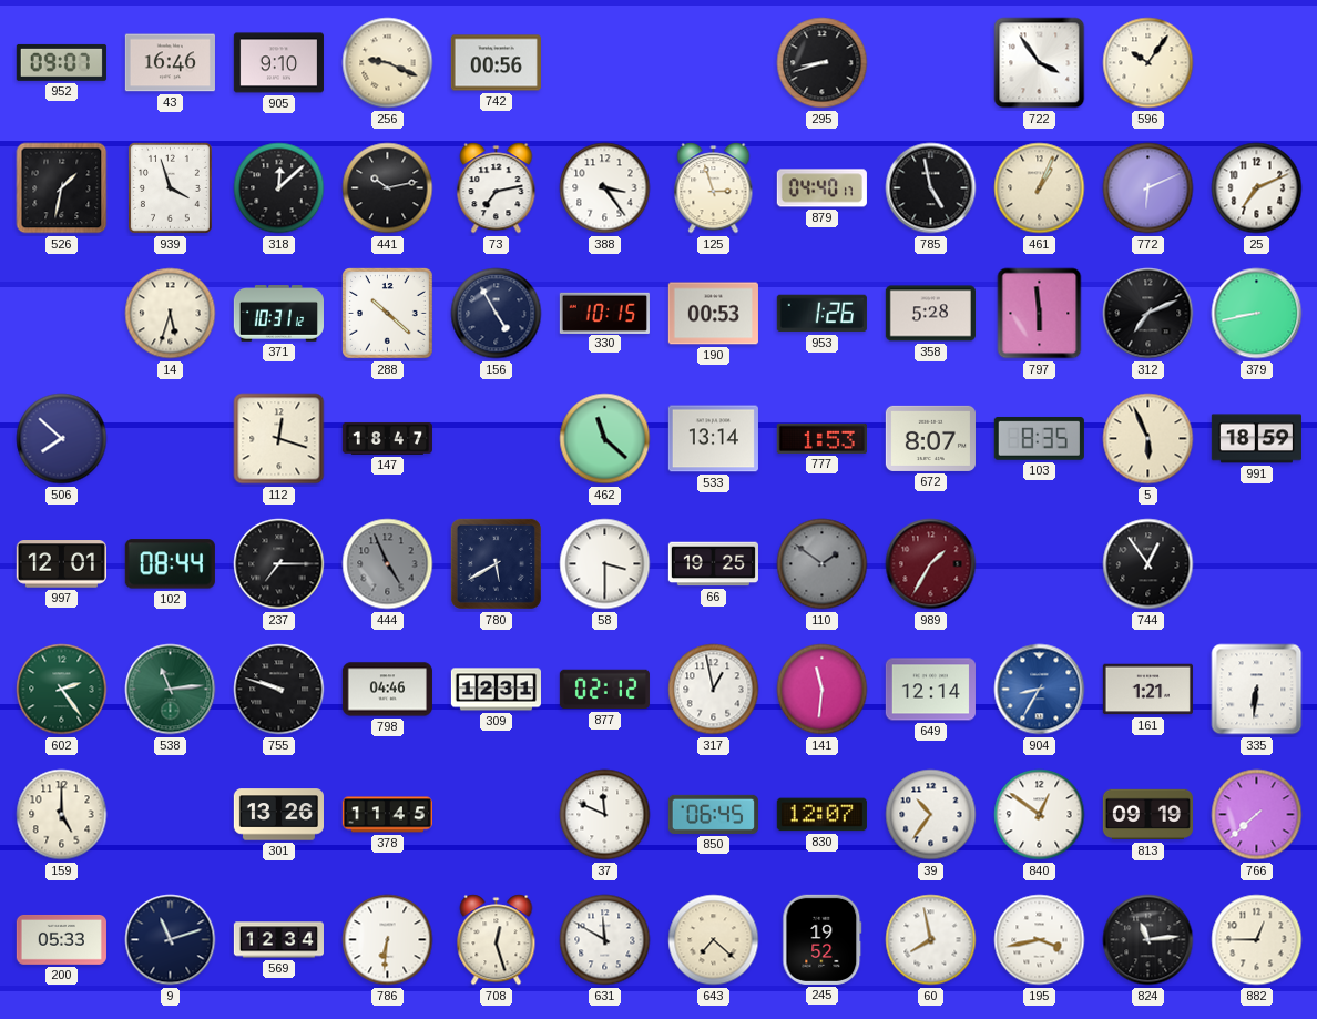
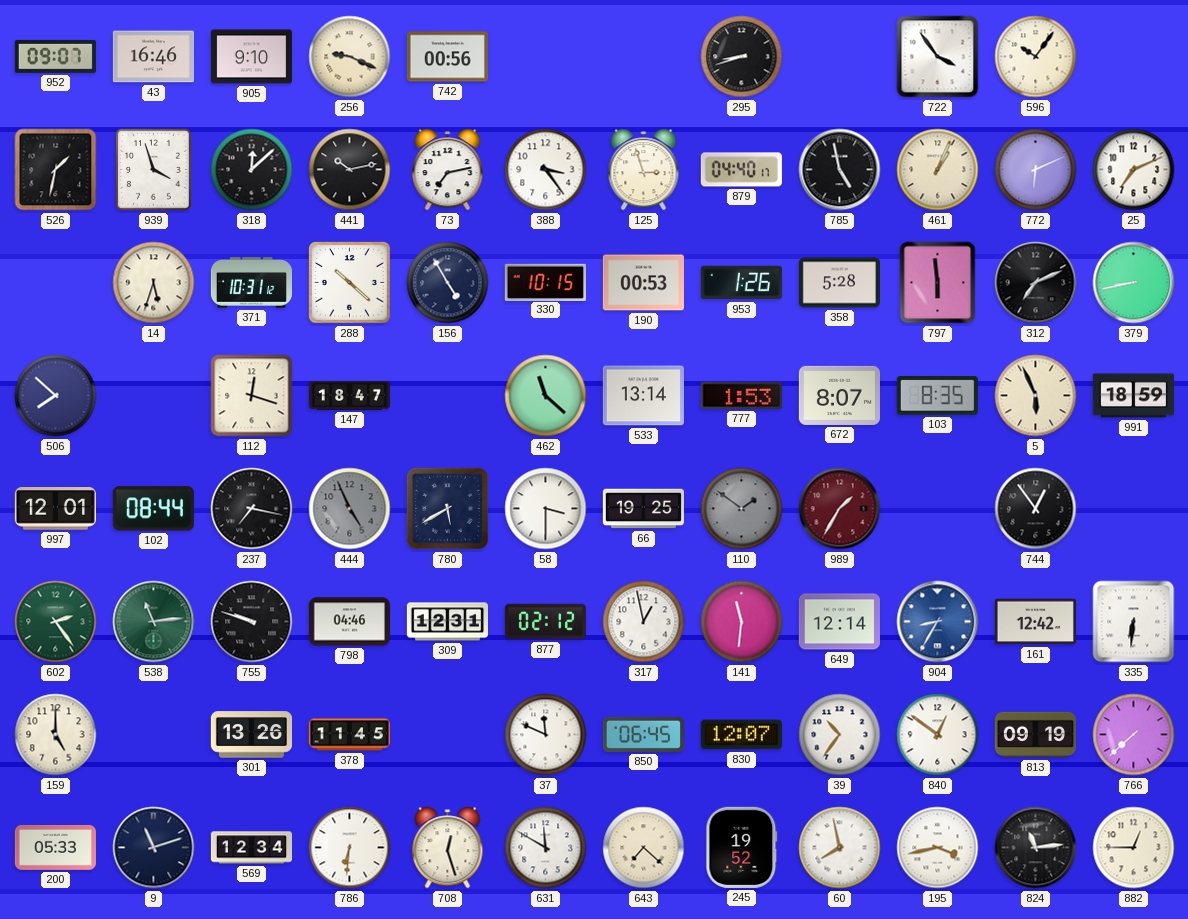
237: 7:15 -> 7:17 (252, 509)
161: 1:21 -> 12:42 (1035, 622)
